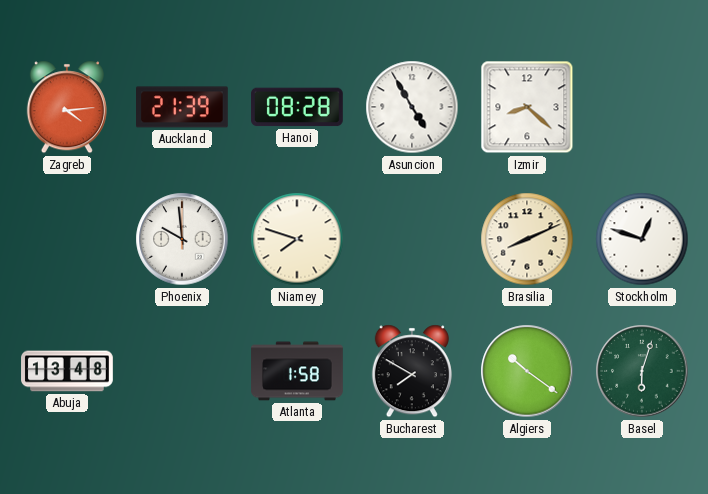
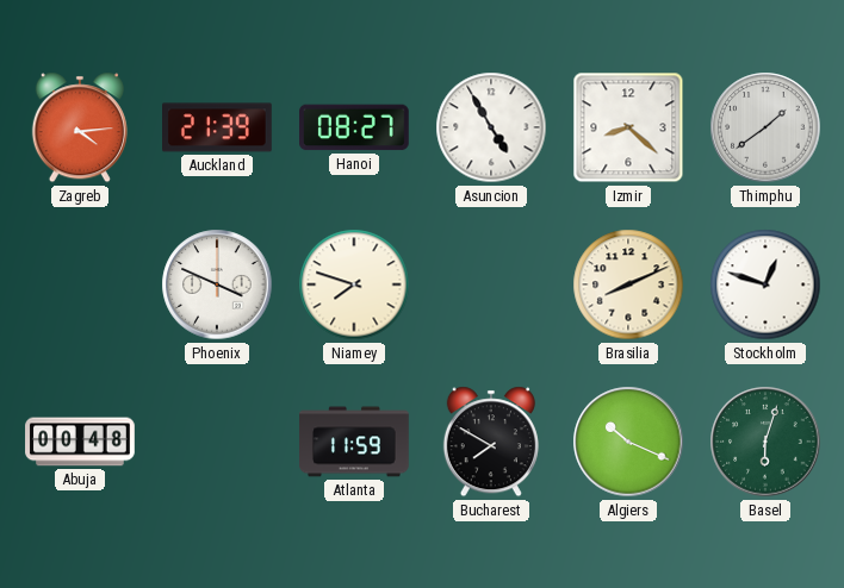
Hanoi: 08:28 -> 08:27 (355, 127)
Thimphu: none -> 1:39 (765, 127)
Phoenix: 9:59 -> 3:49 (217, 284)
Abuja: 13:48 -> 00:48 (80, 442)
Atlanta: 1:58 -> 11:59 (354, 442)
Algiers: 10:21 -> 10:19 (628, 442)
